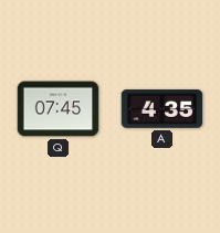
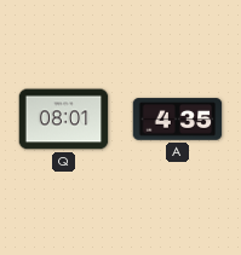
Q: 07:45 -> 08:01 (64, 120)
